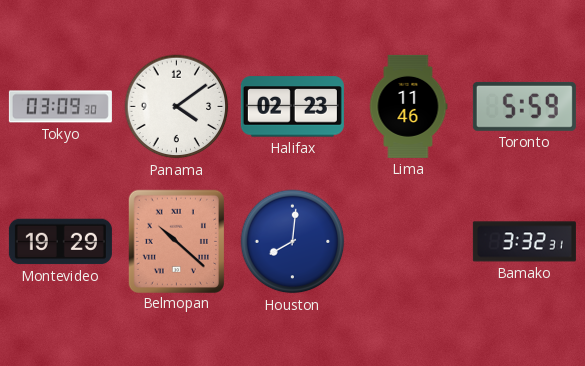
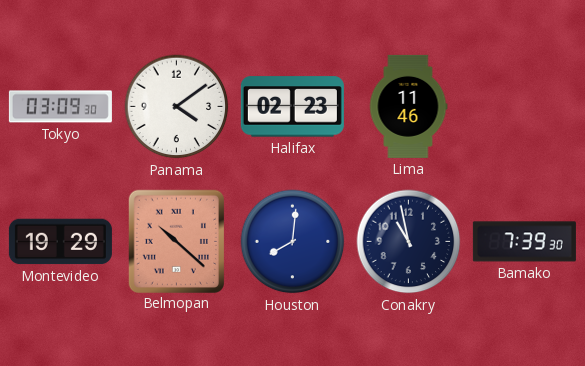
Toronto: 5:59 -> none (524, 106)
Conakry: none -> 10:58 (409, 242)
Bamako: 3:32 -> 7:39 (524, 242)
